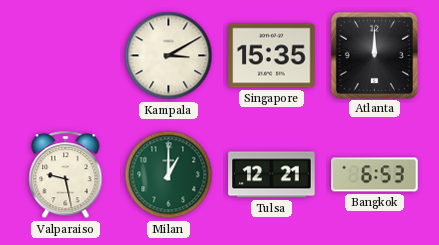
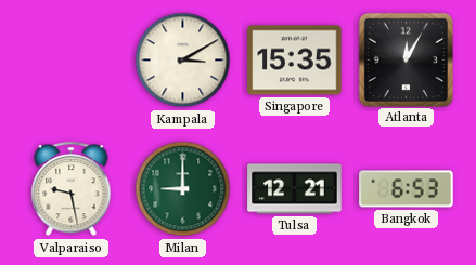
Atlanta: 12:00 -> 12:05 (406, 59)
Milan: 1:00 -> 9:00 (183, 189)
